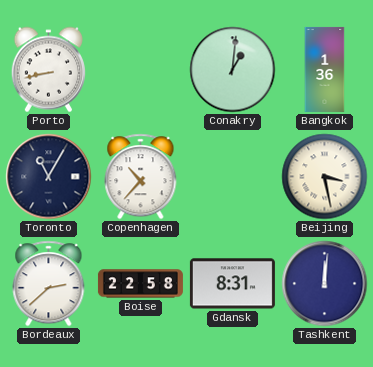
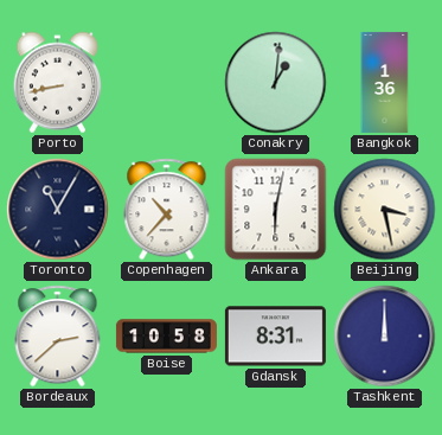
Ankara: none -> 6:02 (276, 210)
Boise: 22:58 -> 10:58 (166, 337)
Tashkent: 12:01 -> 12:00 (385, 337)
